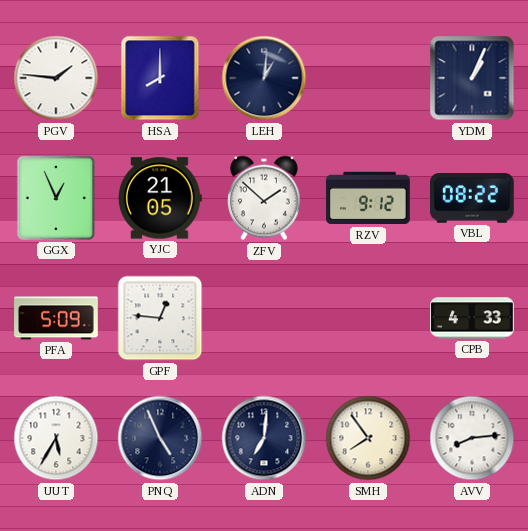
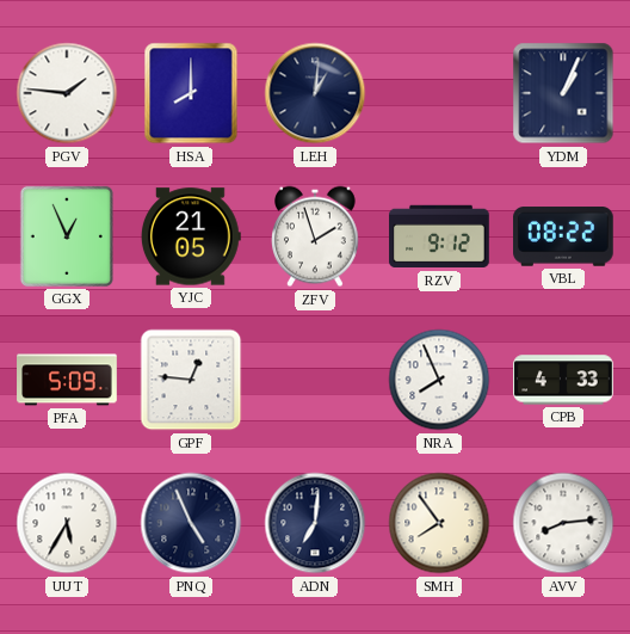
ZFV: 1:52 -> 1:57 (316, 236)
NRA: none -> 7:56 (439, 380)
